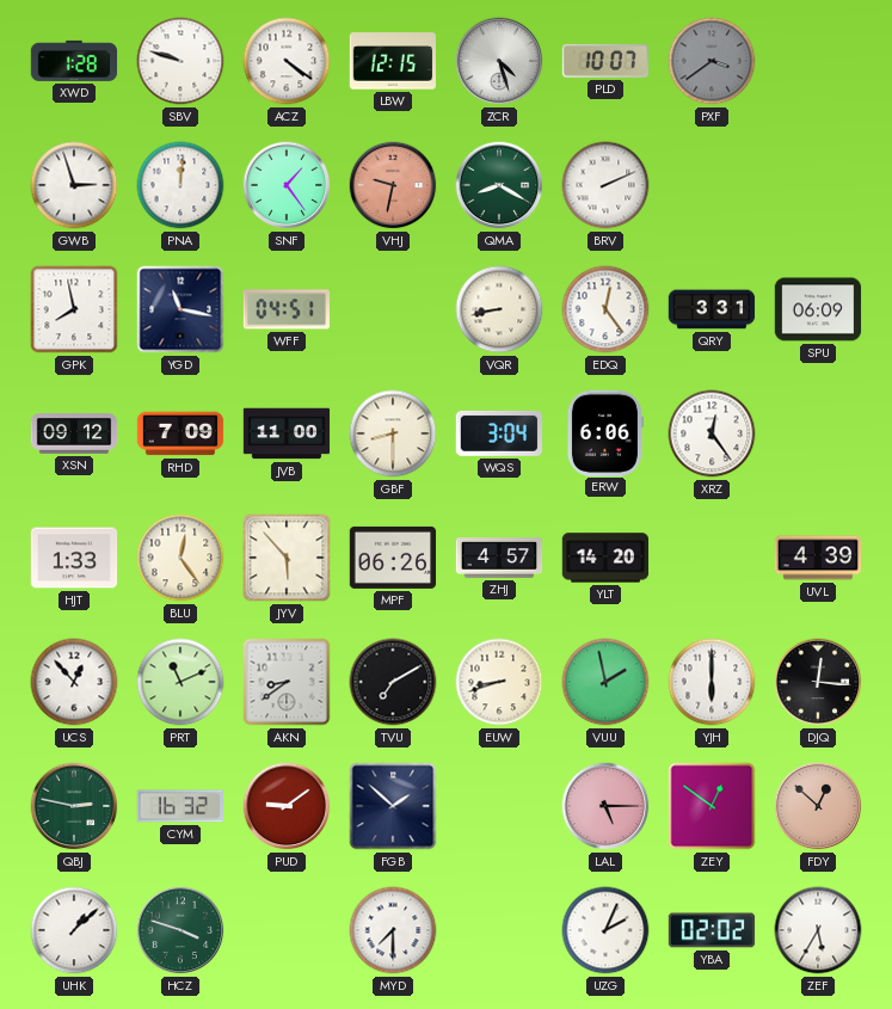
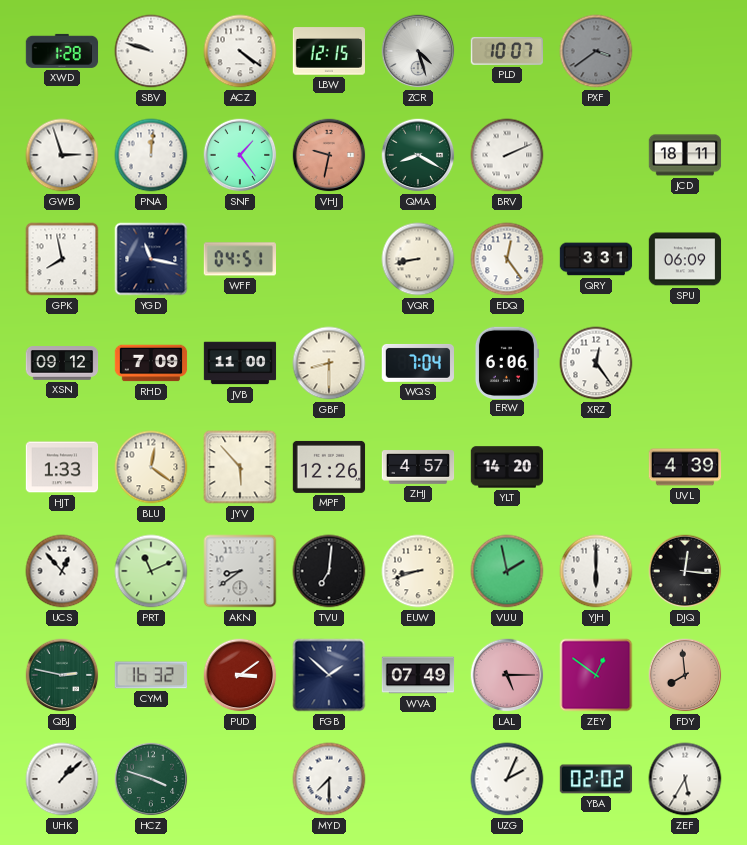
JCD: none -> 18:11 (685, 155)
WQS: 3:04 -> 7:04 (417, 363)
BLU: 12:24 -> 12:21 (151, 467)
MPF: 06:26 -> 12:26 (329, 467)
TVU: 7:10 -> 7:01 (329, 571)
PUD: 9:09 -> 3:09 (240, 675)
WVA: none -> 07:49 (418, 675)
FDY: 12:52 -> 7:59 (685, 675)
